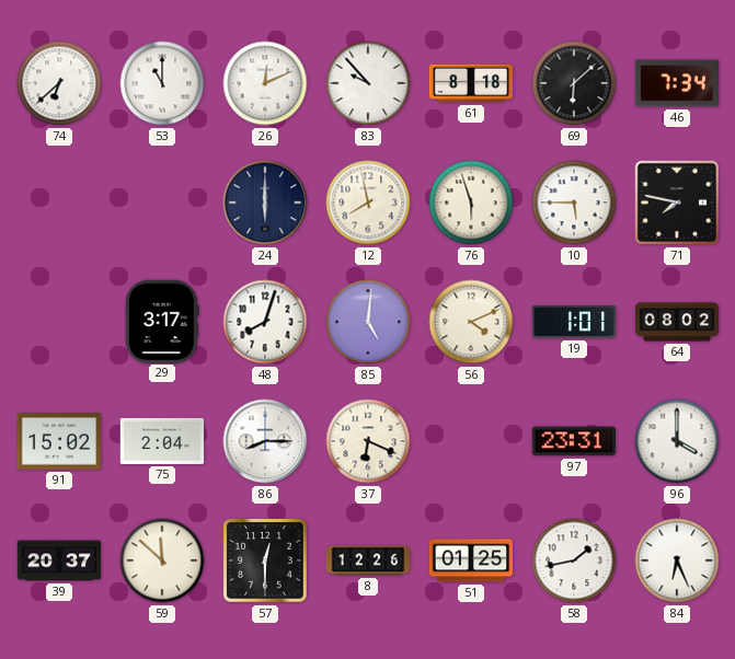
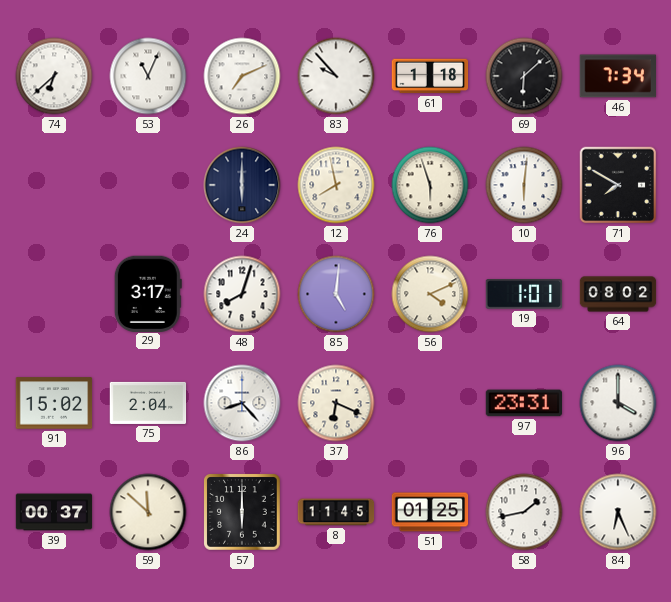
53: 11:00 -> 11:04 (148, 76)
26: 12:11 -> 7:11 (242, 76)
61: 8:18 -> 1:18 (430, 76)
10: 5:45 -> 6:01 (524, 185)
71: 7:47 -> 7:50 (618, 185)
86: 8:15 -> 8:23 (242, 403)
39: 20:37 -> 00:37 (54, 512)
57: 12:30 -> 6:00 (242, 512)
8: 12:26 -> 11:45 (336, 512)
